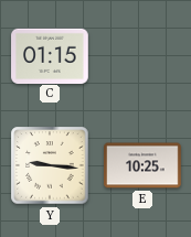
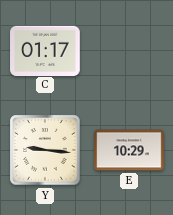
C: 01:15 -> 01:17 (45, 50)
E: 10:25 -> 10:29 (129, 150)
